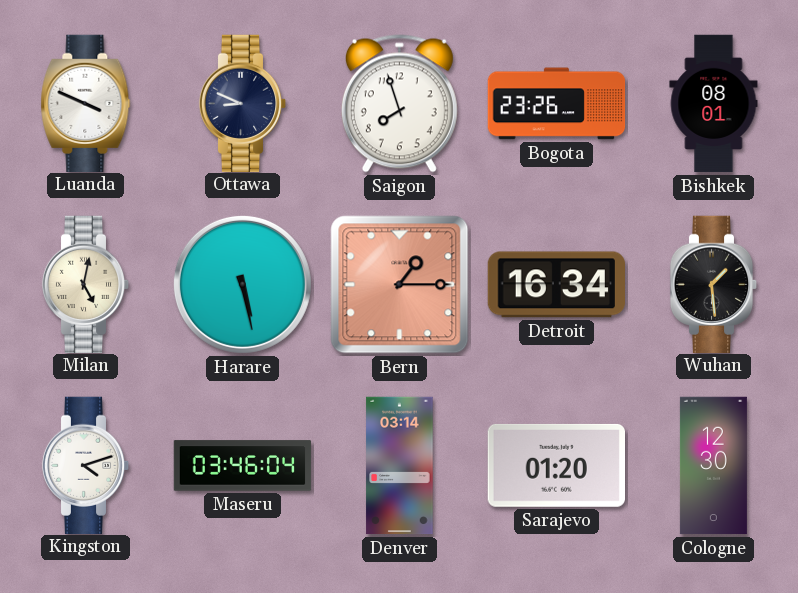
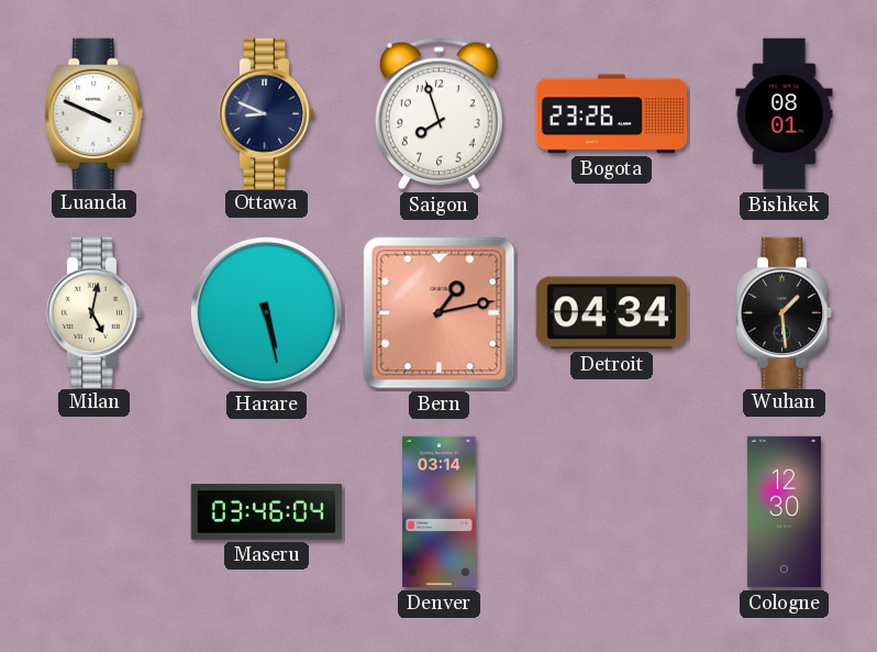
Bern: 1:15 -> 1:13 (440, 313)
Detroit: 16:34 -> 04:34 (611, 313)
Kingston: 4:12 -> none (86, 465)
Sarajevo: 01:20 -> none (556, 465)
